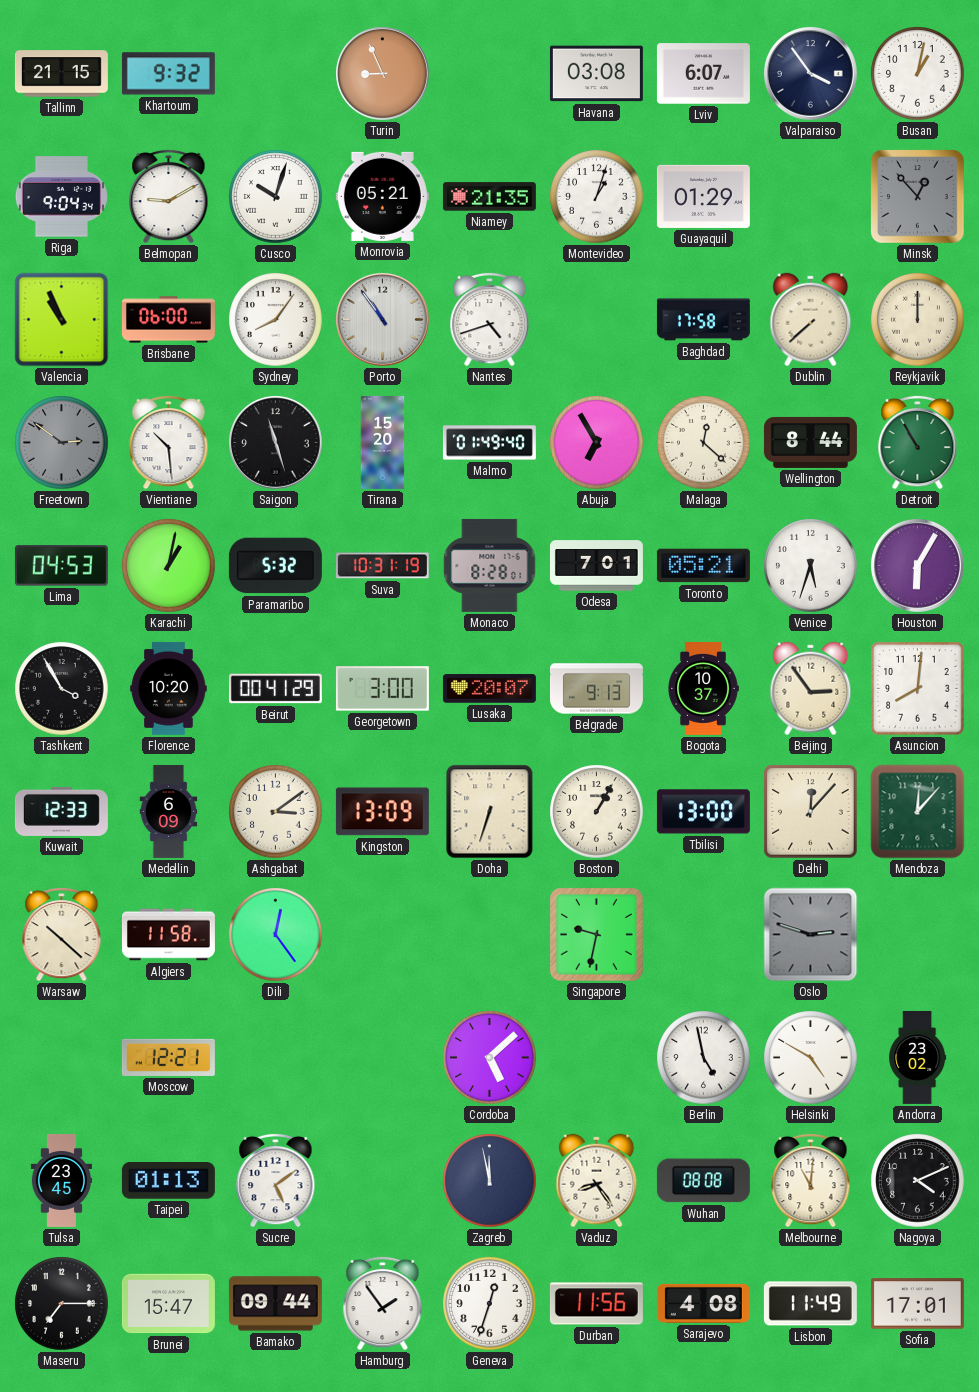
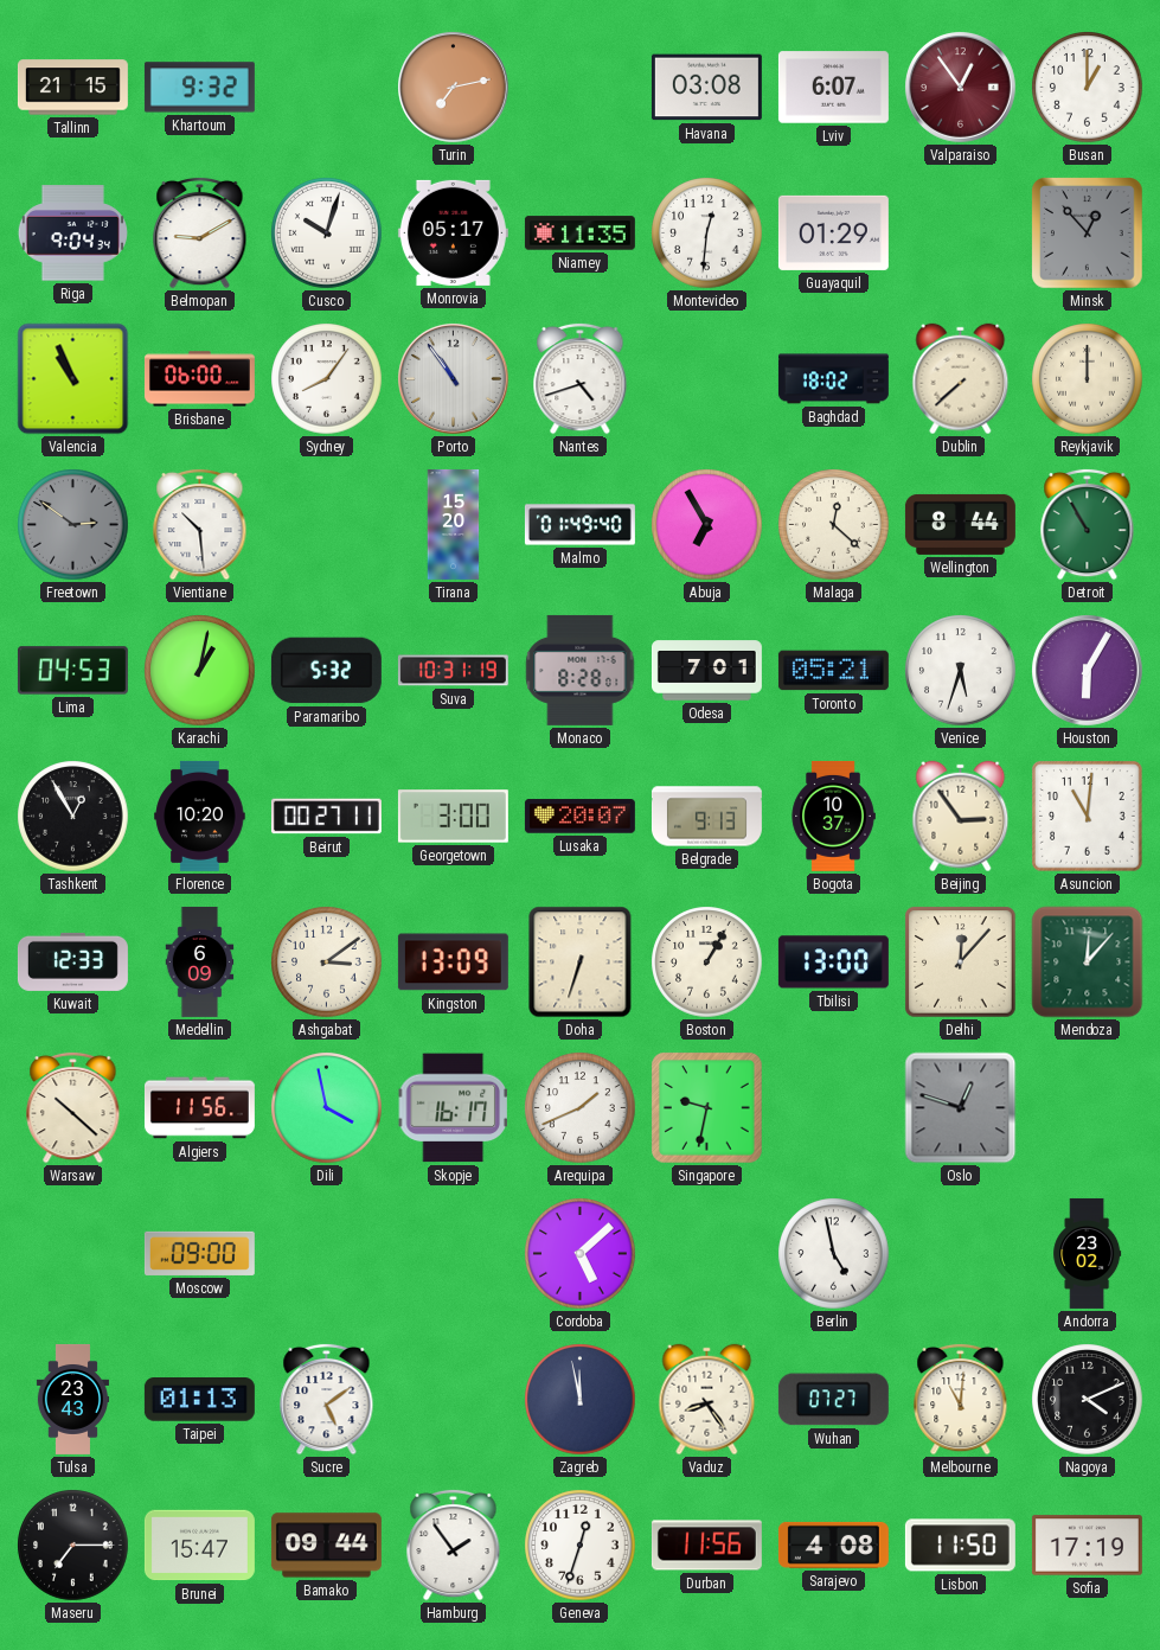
Turin: 8:56 -> 7:13 (454, 88)
Valparaiso: 3:54 -> 12:54 (961, 88)
Valparaiso dial: navy -> burgundy (961, 88)
Busan: 1:02 -> 1:00 (1088, 88)
Monrovia: 05:21 -> 05:17 (453, 232)
Niamey: 21:35 -> 11:35 (579, 234)
Montevideo: 1:03 -> 12:31 (707, 234)
Baghdad: 17:58 -> 18:02 (833, 379)
Saigon: 11:27 -> none (276, 443)
Tashkent: 3:55 -> 12:55 (73, 817)
Beirut: 00:41 -> 00:27 (326, 817)
Asuncion: 8:01 -> 11:01 (1088, 817)
Algiers: 11:58 -> 11:56 (199, 1108)
Dili: 12:24 -> 3:58 (327, 1108)
Skopje: none -> 16:17 (453, 1108)
Arequipa: none -> 1:41 (581, 1108)
Oslo: 2:48 -> 12:48 (961, 1108)
Moscow: 12:21 -> 09:00 (199, 1253)
Helsinki: 4:50 -> none (811, 1058)
Tulsa: 23:45 -> 23:43 (72, 1399)
Wuhan: 08:08 -> 07:27 (833, 1400)
Lisbon: 11:49 -> 11:50 (960, 1546)
Sofia: 17:01 -> 17:19 (1087, 1546)
